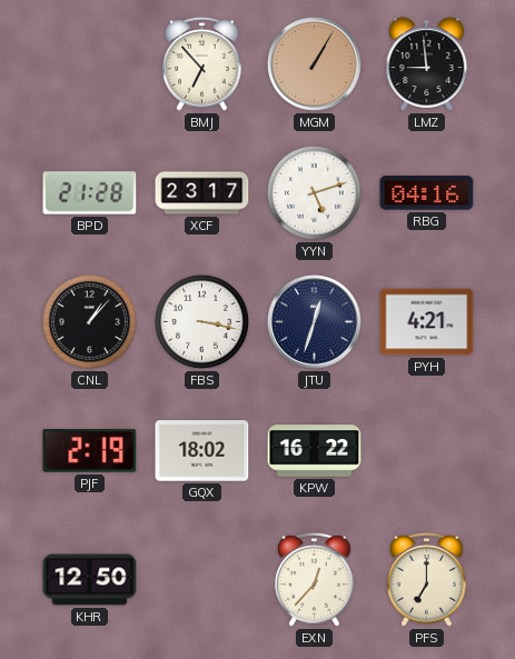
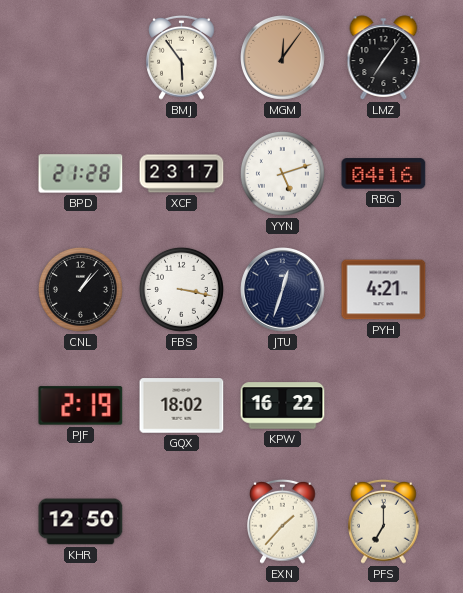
BMJ: 6:53 -> 5:54 (182, 57)
MGM: 1:05 -> 12:06 (283, 58)
LMZ: 8:59 -> 7:06 (384, 58)
EXN: 12:37 -> 1:37 (283, 521)
